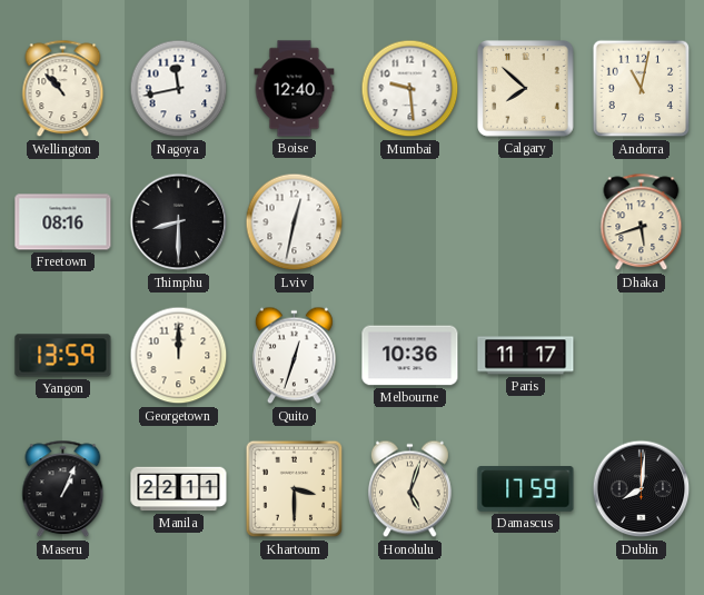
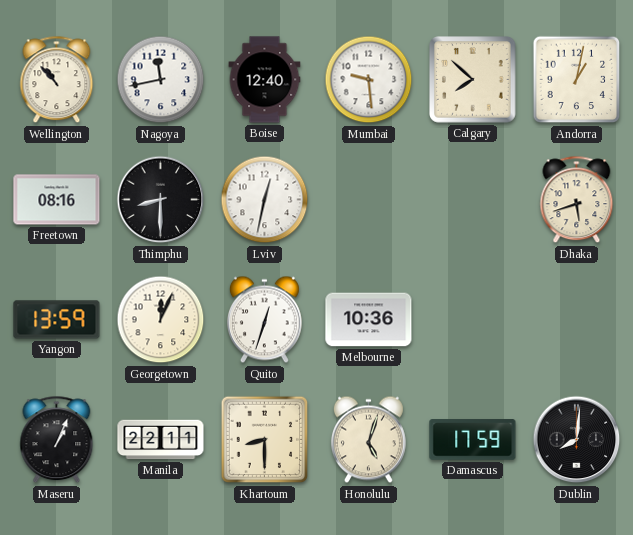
Andorra: 11:02 -> 1:02 (577, 80)
Georgetown: 12:00 -> 12:04 (161, 320)
Paris: 11:17 -> none (526, 356)
Khartoum: 3:30 -> 8:30 (265, 440)
